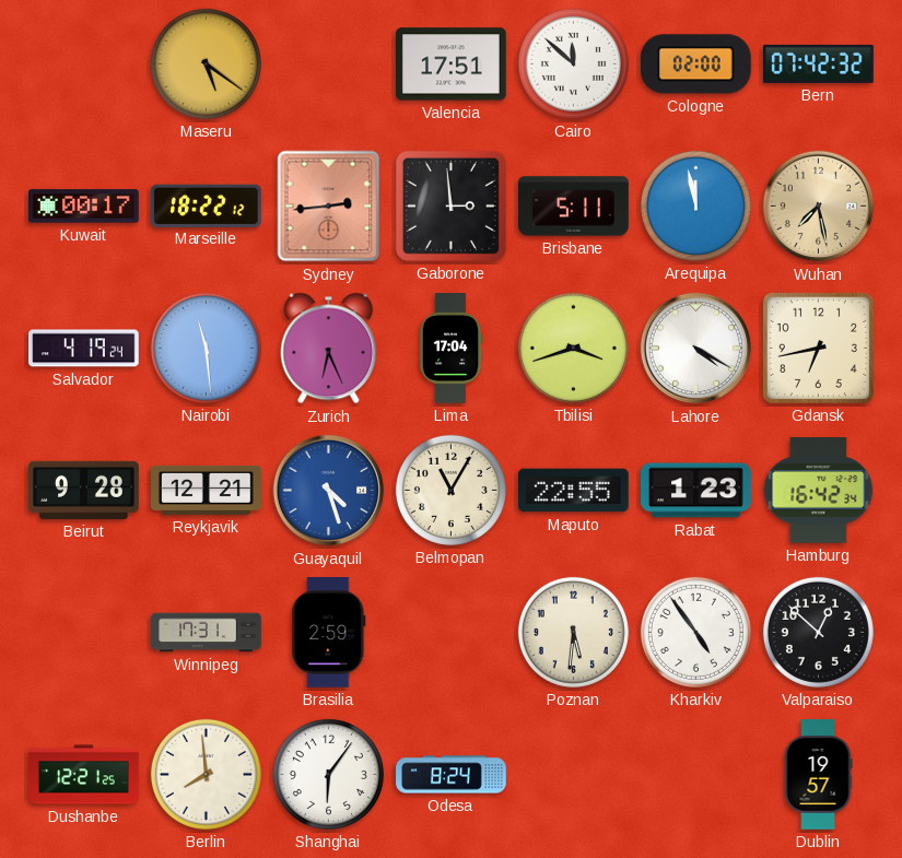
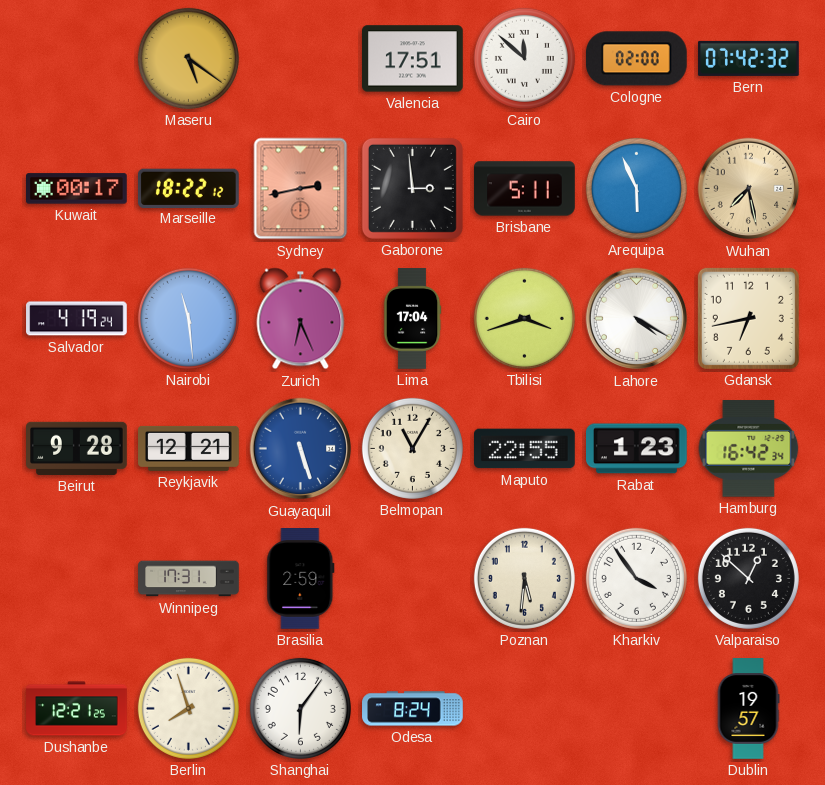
Sydney: 2:44 -> 2:43 (301, 189)
Arequipa: 11:58 -> 5:56 (636, 188)
Guayaquil: 4:27 -> 5:27 (301, 449)
Kharkiv: 4:54 -> 3:54 (636, 578)
Berlin: 7:59 -> 7:57 (188, 708)
